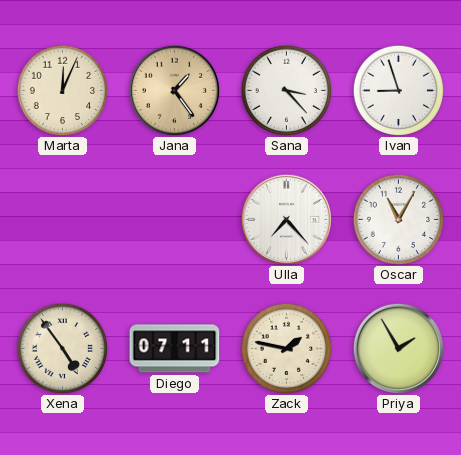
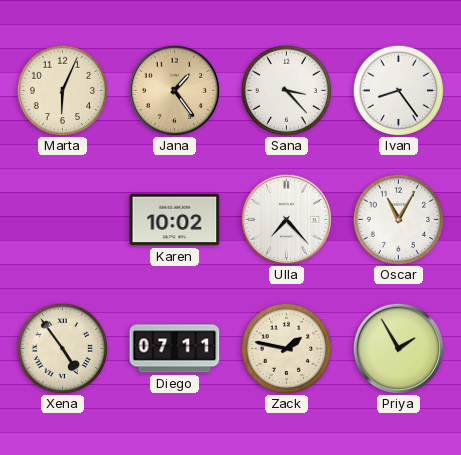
Marta: 12:04 -> 6:04 (62, 90)
Ivan: 8:57 -> 8:24 (398, 90)
Karen: none -> 10:02 (175, 220)
